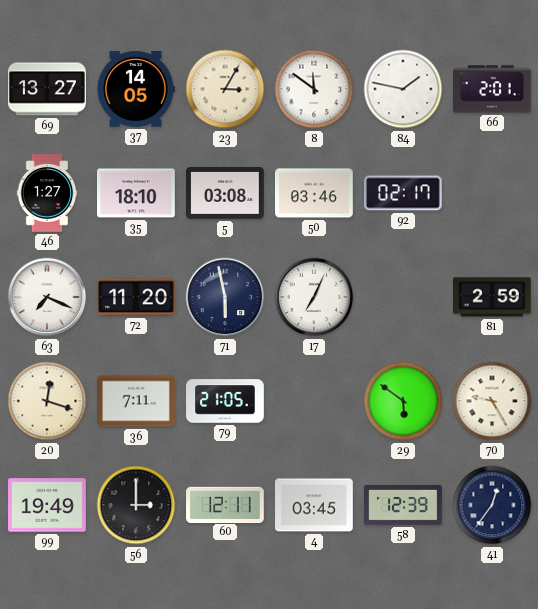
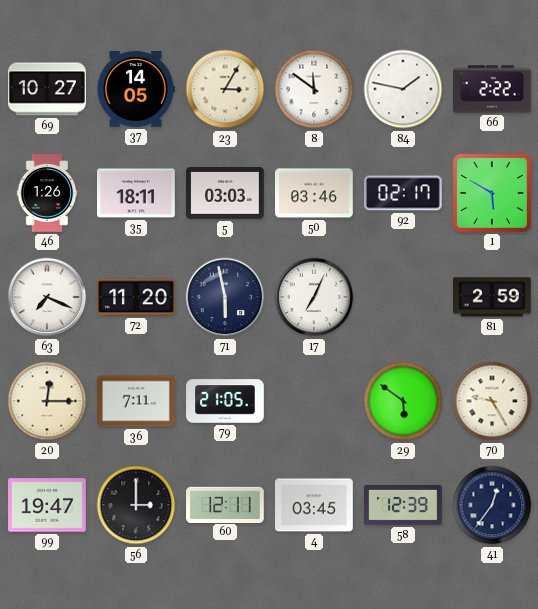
69: 13:27 -> 10:27 (48, 89)
66: 2:01 -> 2:22 (493, 89)
46: 1:27 -> 1:26 (47, 193)
35: 18:10 -> 18:11 (137, 193)
5: 03:08 -> 03:03 (226, 194)
1: none -> 5:50 (493, 194)
20: 12:18 -> 12:15 (47, 401)
99: 19:49 -> 19:47 (48, 505)
